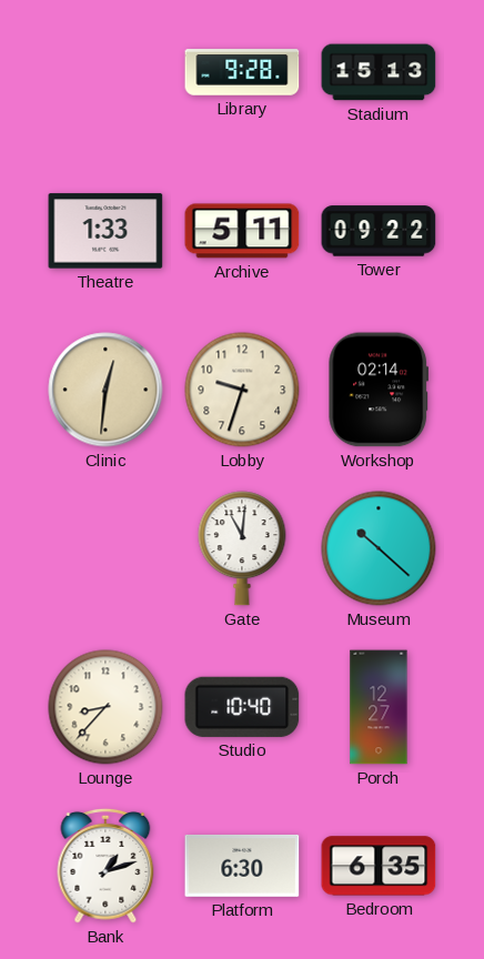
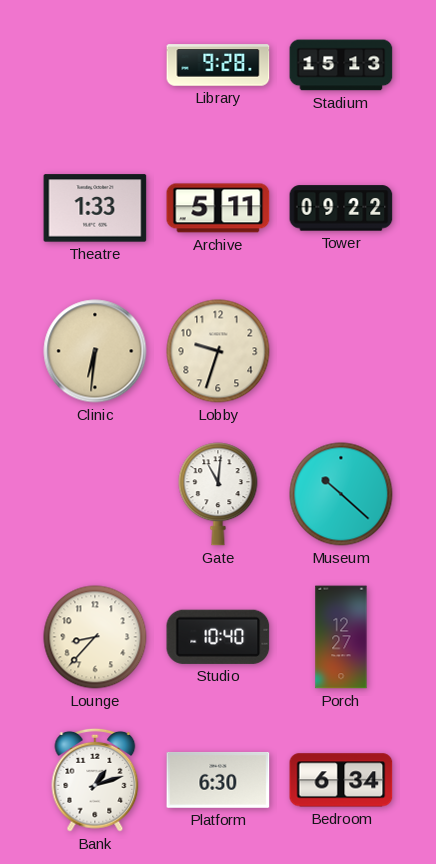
Clinic: 12:31 -> 6:31 (95, 351)
Workshop: 02:14 -> none (379, 390)
Bedroom: 6:35 -> 6:34 (341, 780)
